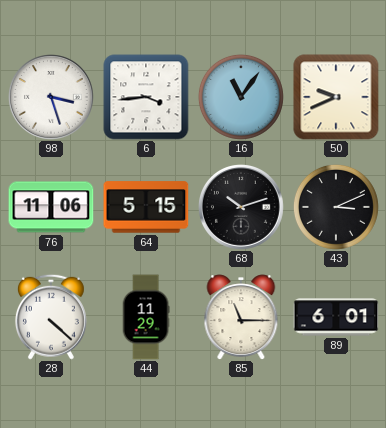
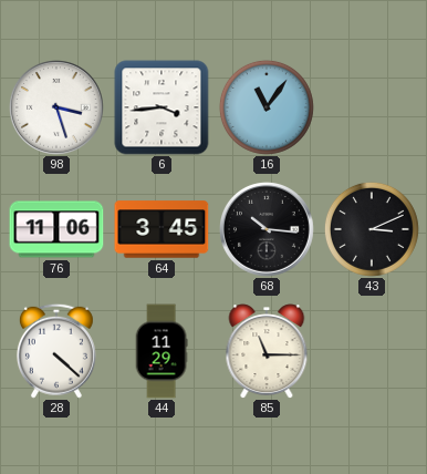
50: 9:41 -> none (336, 97)
64: 5:15 -> 3:45 (162, 229)
68: 10:12 -> 10:16 (268, 230)
89: 6:01 -> none (336, 317)
